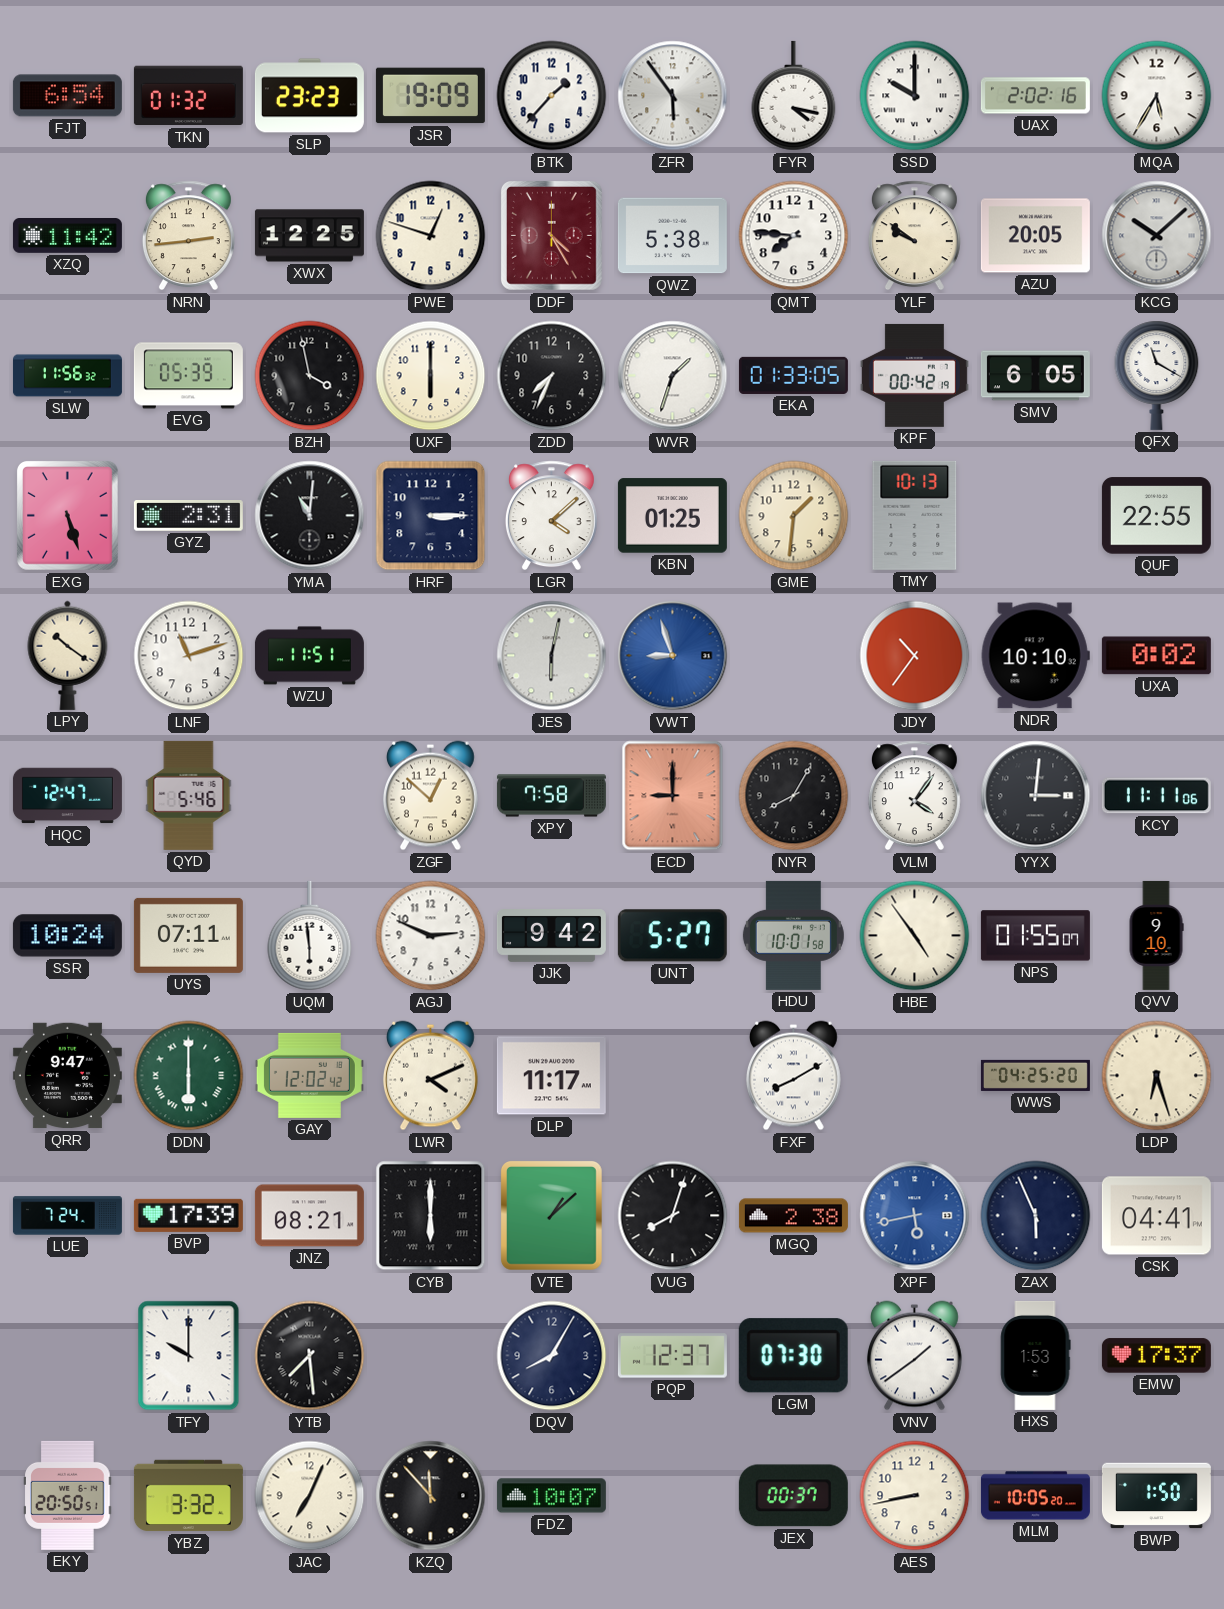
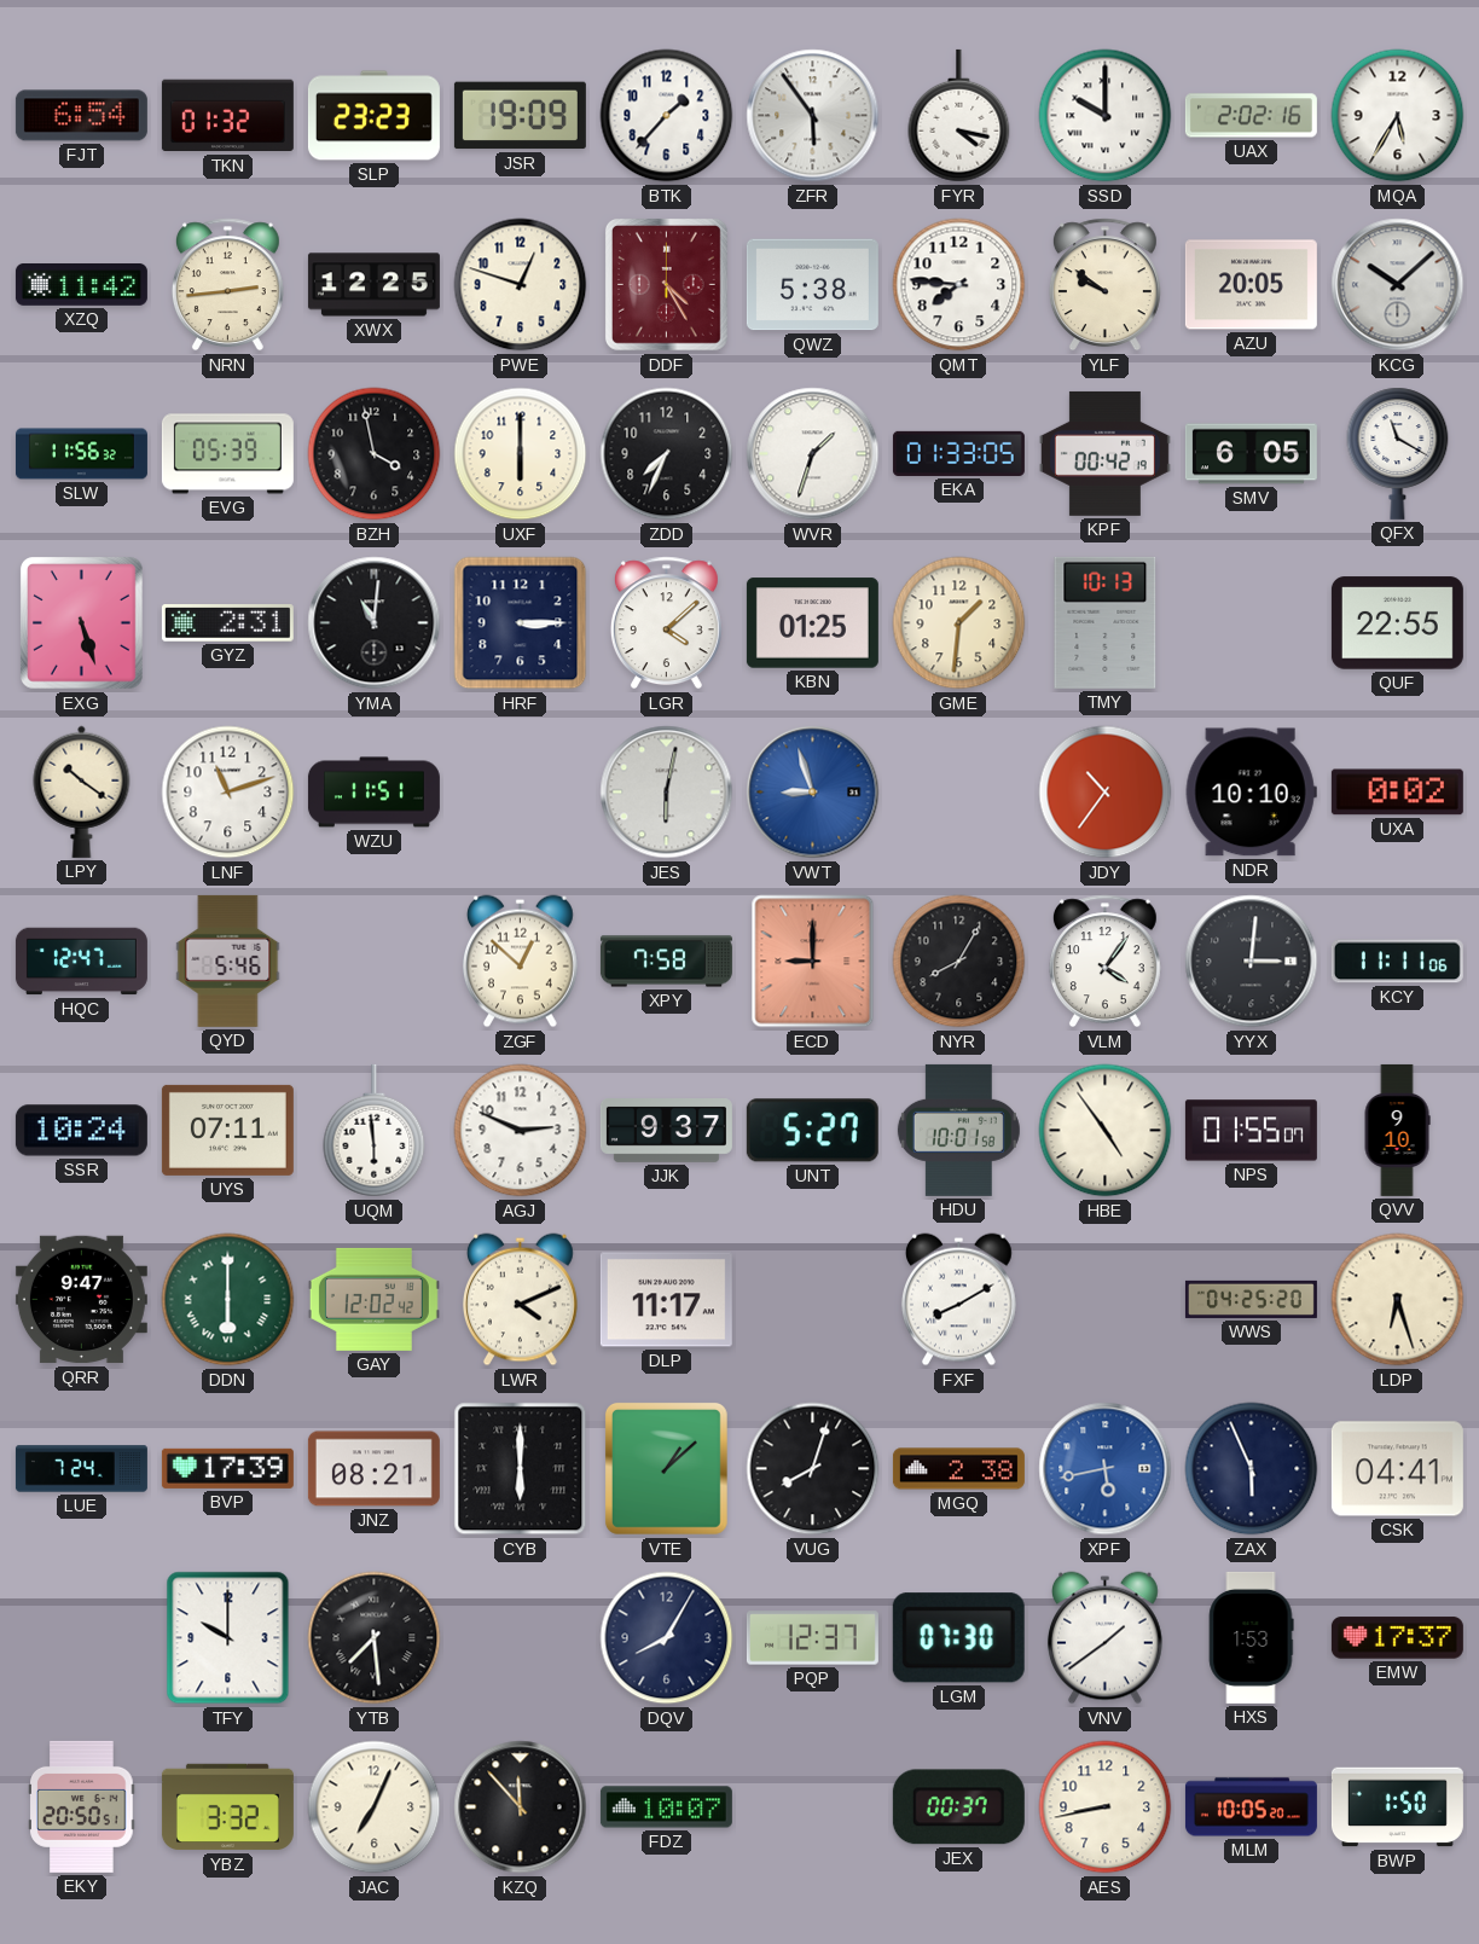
JJK: 9:42 -> 9:37 (666, 1131)
